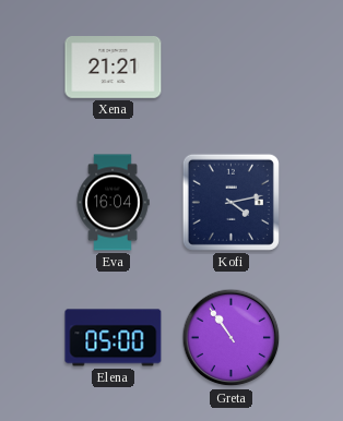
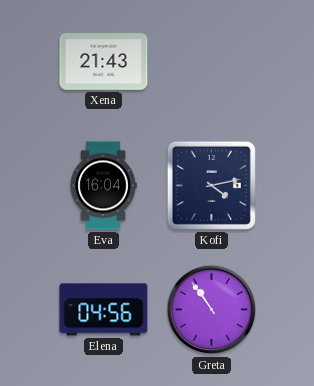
Xena: 21:21 -> 21:43 (104, 62)
Elena: 05:00 -> 04:56 (104, 310)
